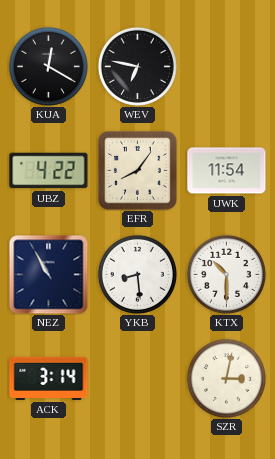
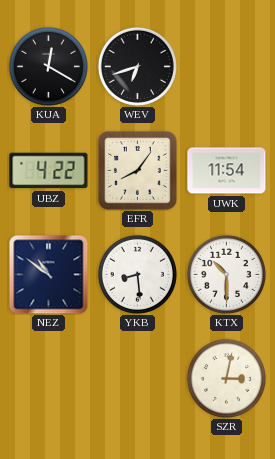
WEV: 6:47 -> 6:42 (137, 66)
NEZ: 10:55 -> 10:51 (48, 274)
ACK: 3:14 -> none (49, 378)
